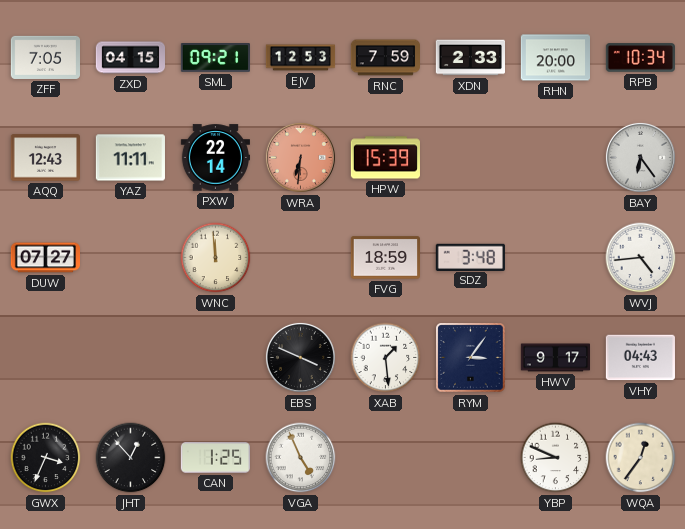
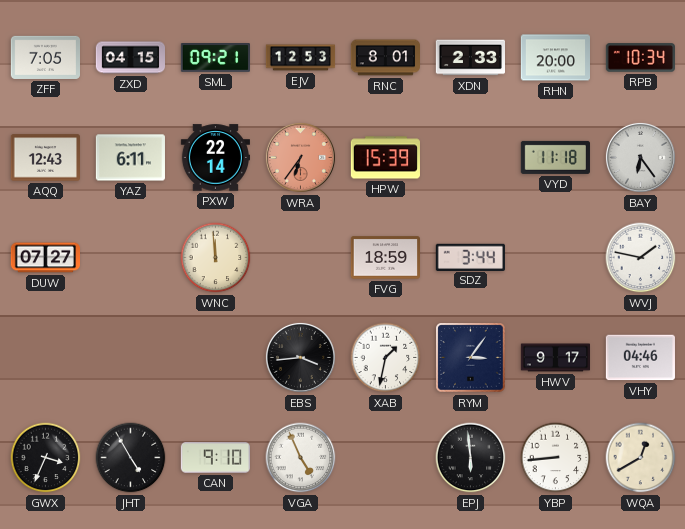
RNC: 7:59 -> 8:01 (385, 58)
YAZ: 11:11 -> 6:11 (130, 158)
WRA: 6:31 -> 6:36 (300, 157)
VYD: none -> 11:18 (555, 157)
SDZ: 3:48 -> 3:44 (470, 257)
WVJ: 4:44 -> 1:47 (641, 258)
EBS: 3:49 -> 3:44 (300, 357)
XAB: 1:29 -> 1:32 (386, 358)
VHY: 04:43 -> 04:46 (640, 358)
JHT: 12:53 -> 4:55 (131, 458)
CAN: 1:25 -> 9:10 (215, 458)
EPJ: none -> 5:59 (471, 458)
YBP: 8:49 -> 8:44 (556, 458)
WQA: 12:36 -> 12:40 (641, 458)
